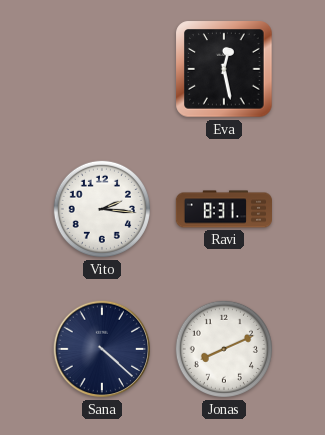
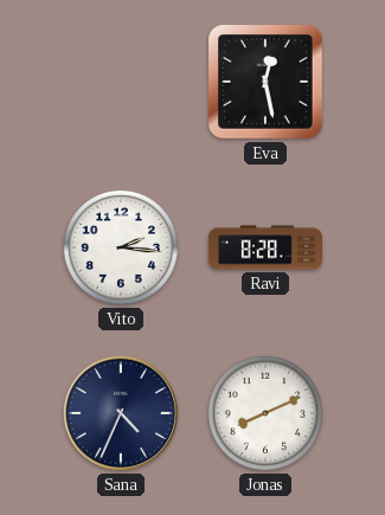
Ravi: 8:31 -> 8:28 (264, 247)
Sana: 4:22 -> 4:34 (121, 413)
